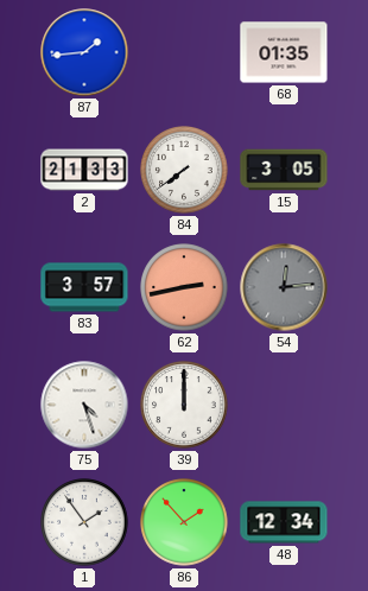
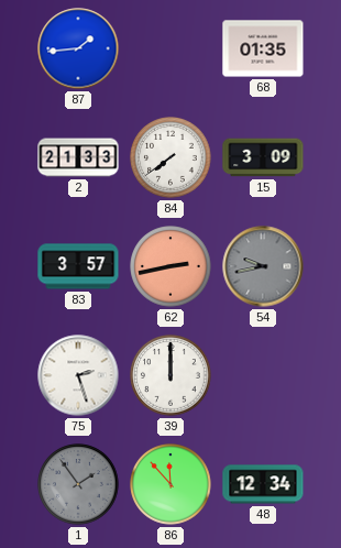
15: 3:05 -> 3:09 (263, 157)
54: 12:14 -> 9:43 (263, 266)
75: 4:27 -> 2:27 (78, 375)
1 dial: white -> grey (78, 484)
86: 1:53 -> 11:53 (170, 484)
